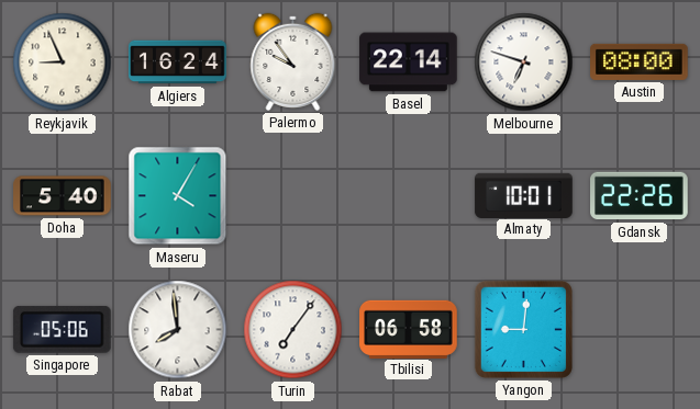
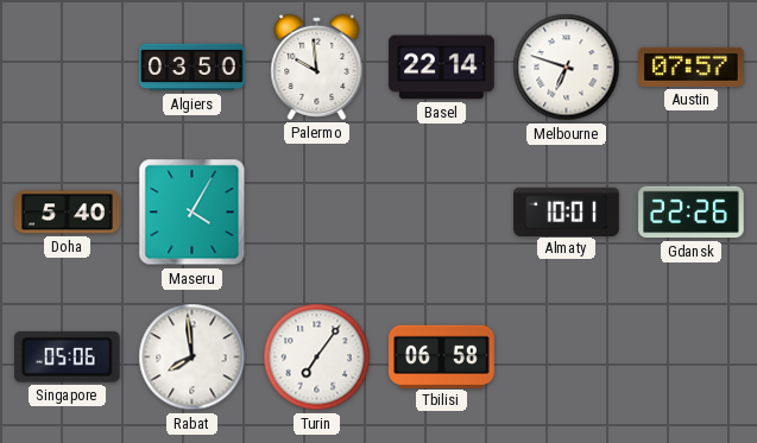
Reykjavik: 8:56 -> none (63, 63)
Algiers: 16:24 -> 03:50 (193, 68)
Palermo: 9:54 -> 9:59 (317, 67)
Austin: 08:00 -> 07:57 (692, 67)
Yangon: 9:01 -> none (523, 329)
